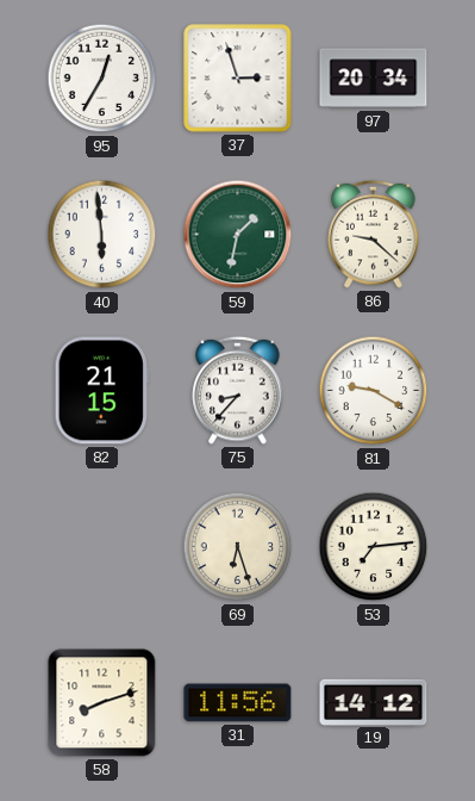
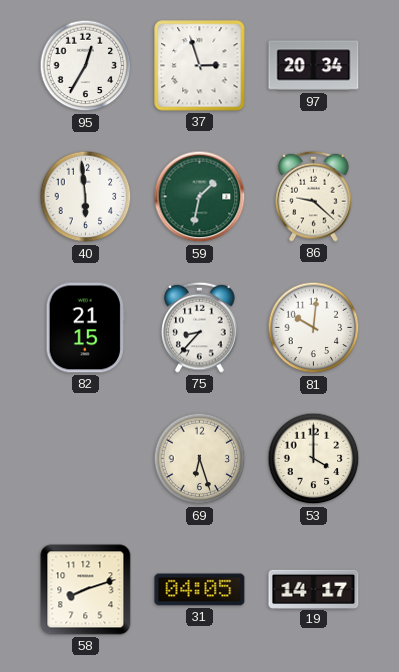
81: 9:20 -> 10:01 (314, 328)
53: 7:14 -> 4:00 (314, 459)
31: 11:56 -> 04:05 (200, 590)
19: 14:12 -> 14:17 (314, 589)
